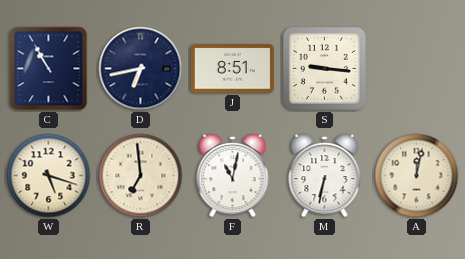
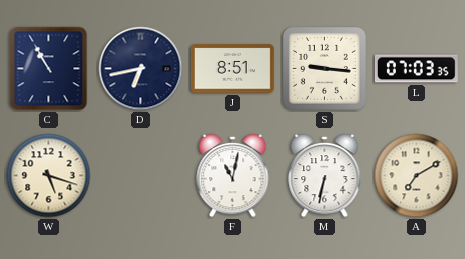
L: none -> 07:03 (416, 69)
R: 6:59 -> none (141, 176)
A: 12:02 -> 7:10 (417, 176)
